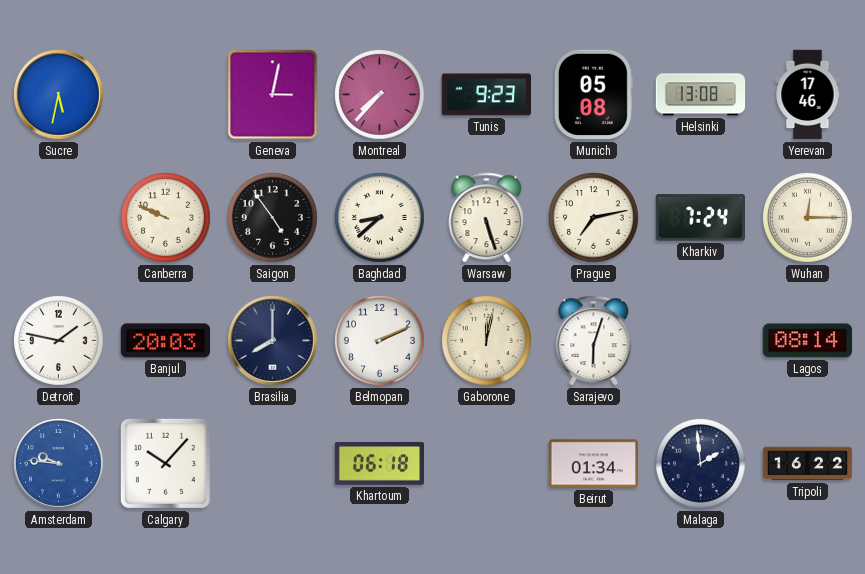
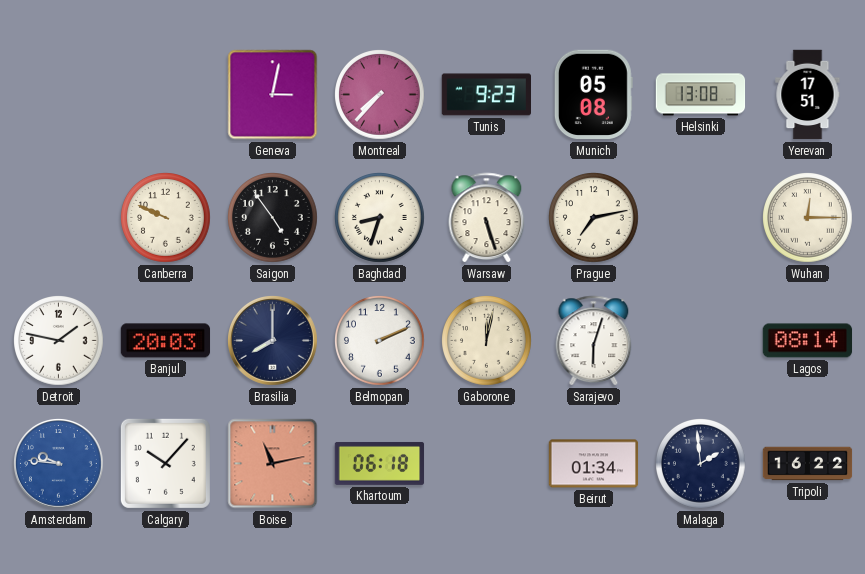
Sucre: 5:32 -> none (59, 95)
Yerevan: 17:46 -> 17:51 (808, 95)
Baghdad: 8:38 -> 8:33 (380, 218)
Kharkiv: 7:24 -> none (700, 218)
Boise: none -> 11:13 (273, 464)
